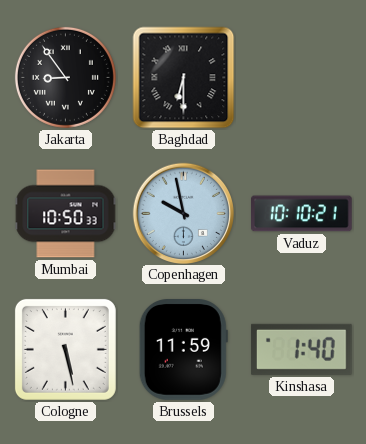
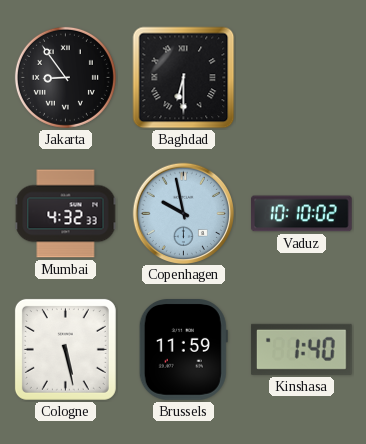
Mumbai: 10:50 -> 4:32 (66, 214)
Vaduz: 10:10:21 -> 10:10:02 (302, 214)
